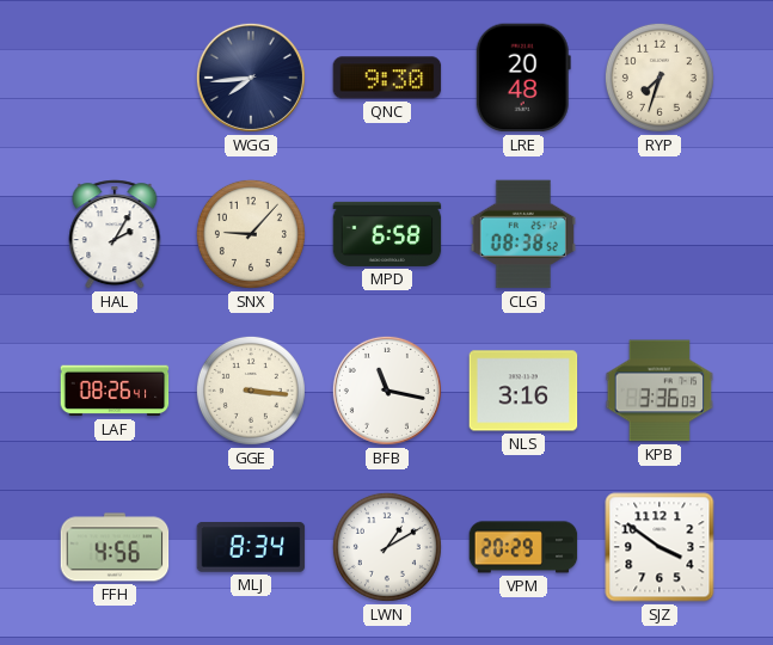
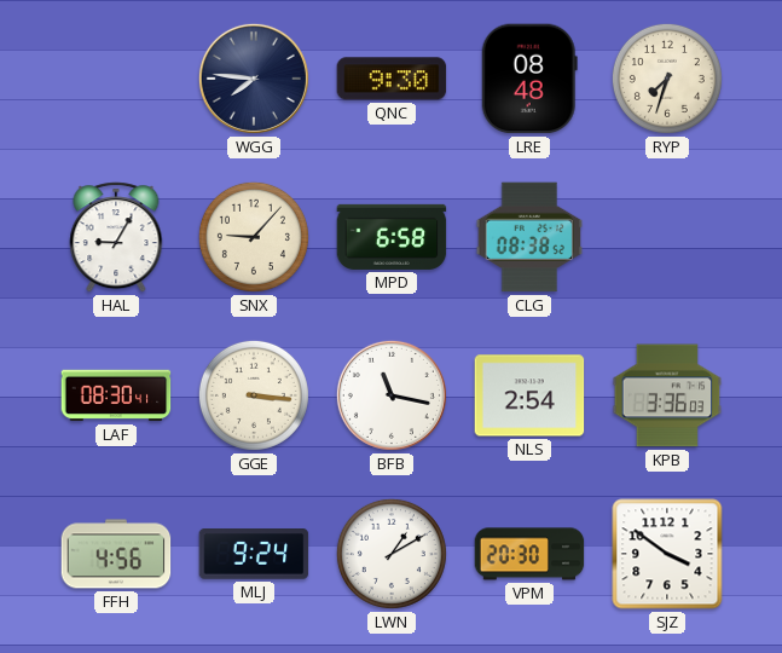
WGG: 7:44 -> 7:46 (254, 79)
LRE: 20:48 -> 08:48 (529, 79)
HAL: 2:05 -> 9:05 (116, 237)
LAF: 08:26 -> 08:30 (116, 395)
NLS: 3:16 -> 2:54 (529, 395)
MLJ: 8:34 -> 9:24 (254, 554)
VPM: 20:29 -> 20:30 (529, 554)
